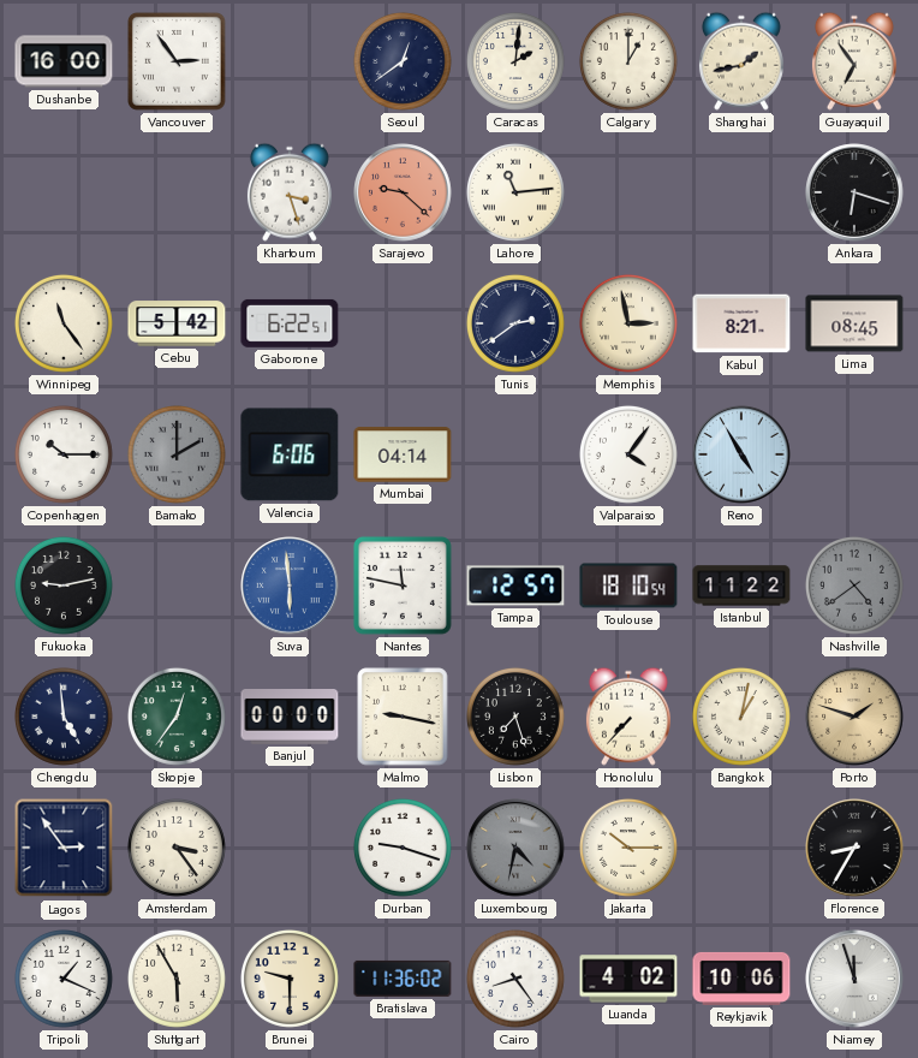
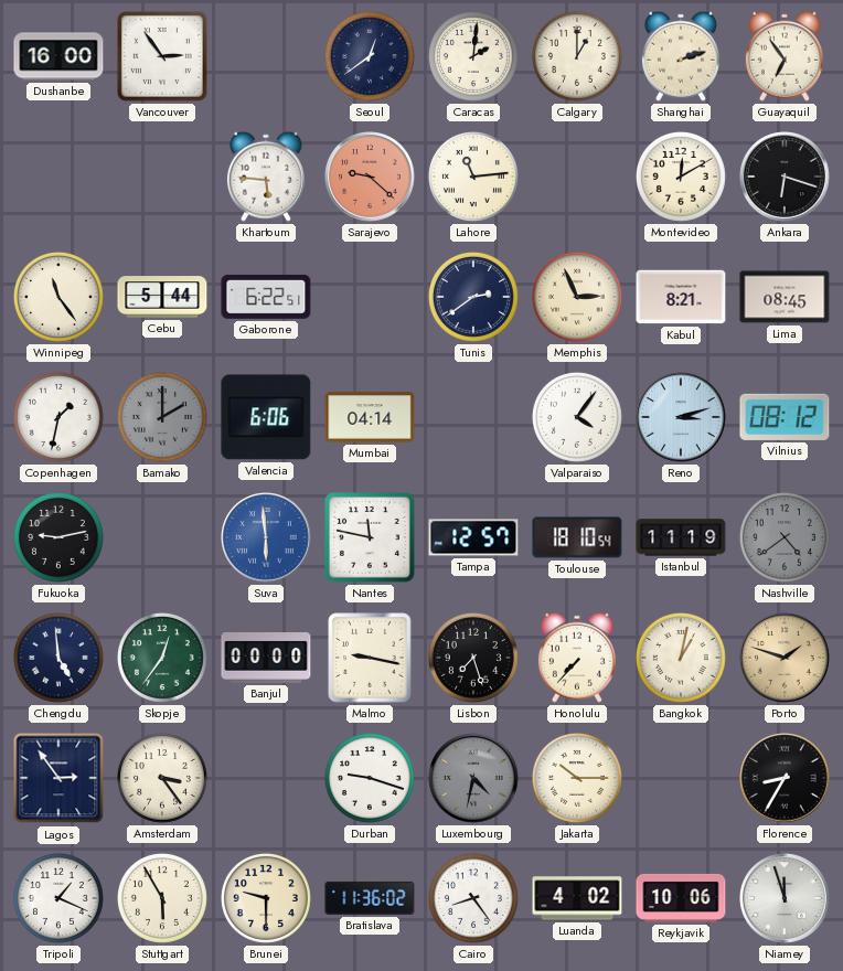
Shanghai: 1:43 -> 2:12 (681, 56)
Khartoum: 3:27 -> 5:46 (266, 177)
Montevideo: none -> 12:10 (681, 177)
Cebu: 5:42 -> 5:44 (162, 297)
Memphis: 2:58 -> 2:56 (577, 297)
Copenhagen: 10:15 -> 1:32 (58, 417)
Reno: 4:55 -> 3:12 (681, 417)
Vilnius: none -> 08:12 (785, 417)
Istanbul: 11:22 -> 11:19 (681, 537)
